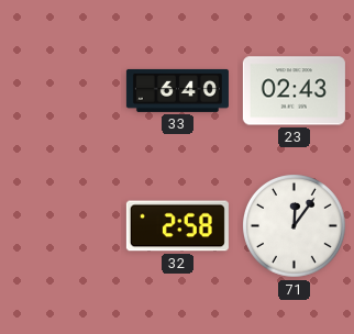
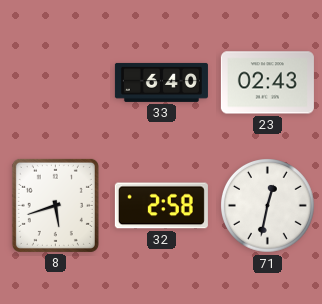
8: none -> 5:42 (55, 205)
71: 12:06 -> 12:32 (268, 206)
